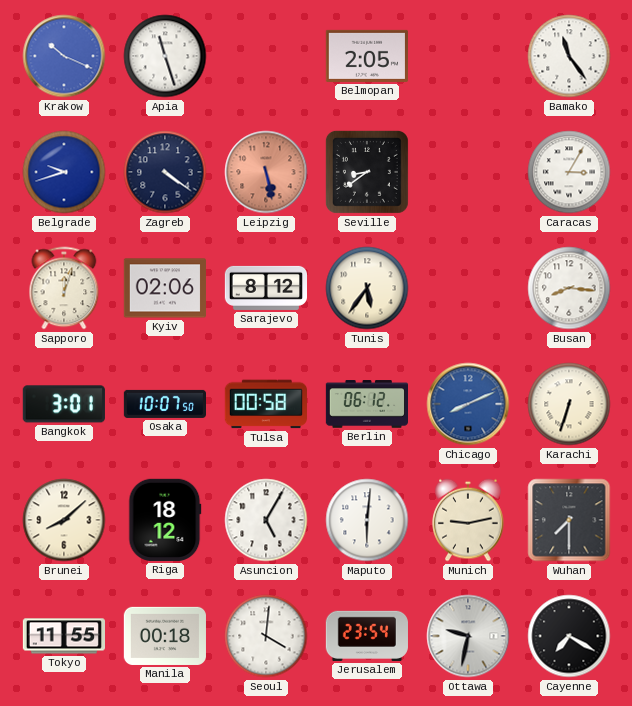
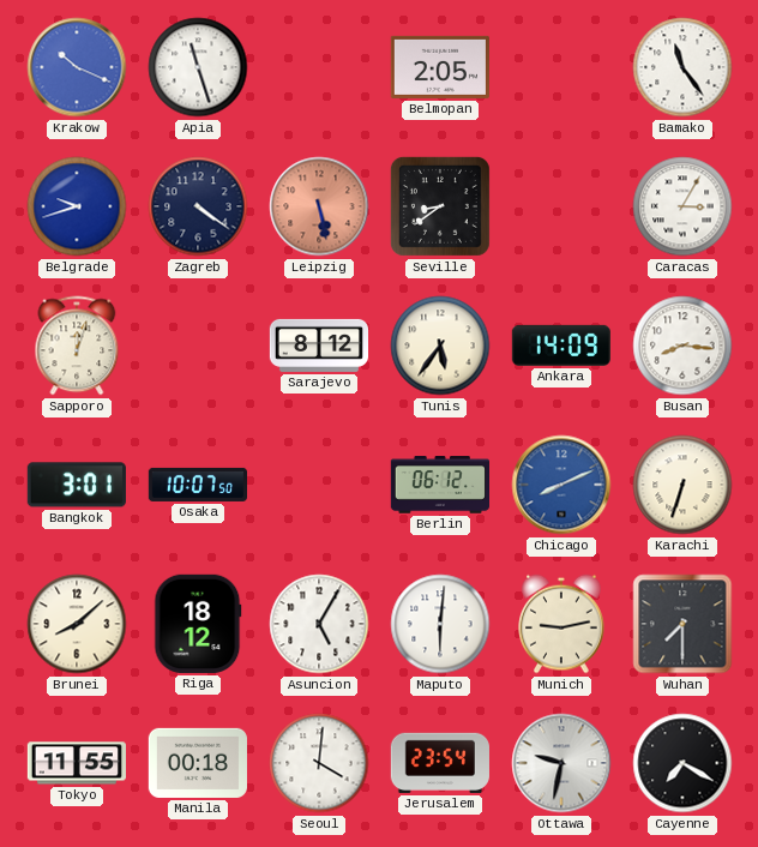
Kyiv: 02:06 -> none (165, 288)
Ankara: none -> 14:09 (561, 346)
Tulsa: 00:58 -> none (266, 404)
